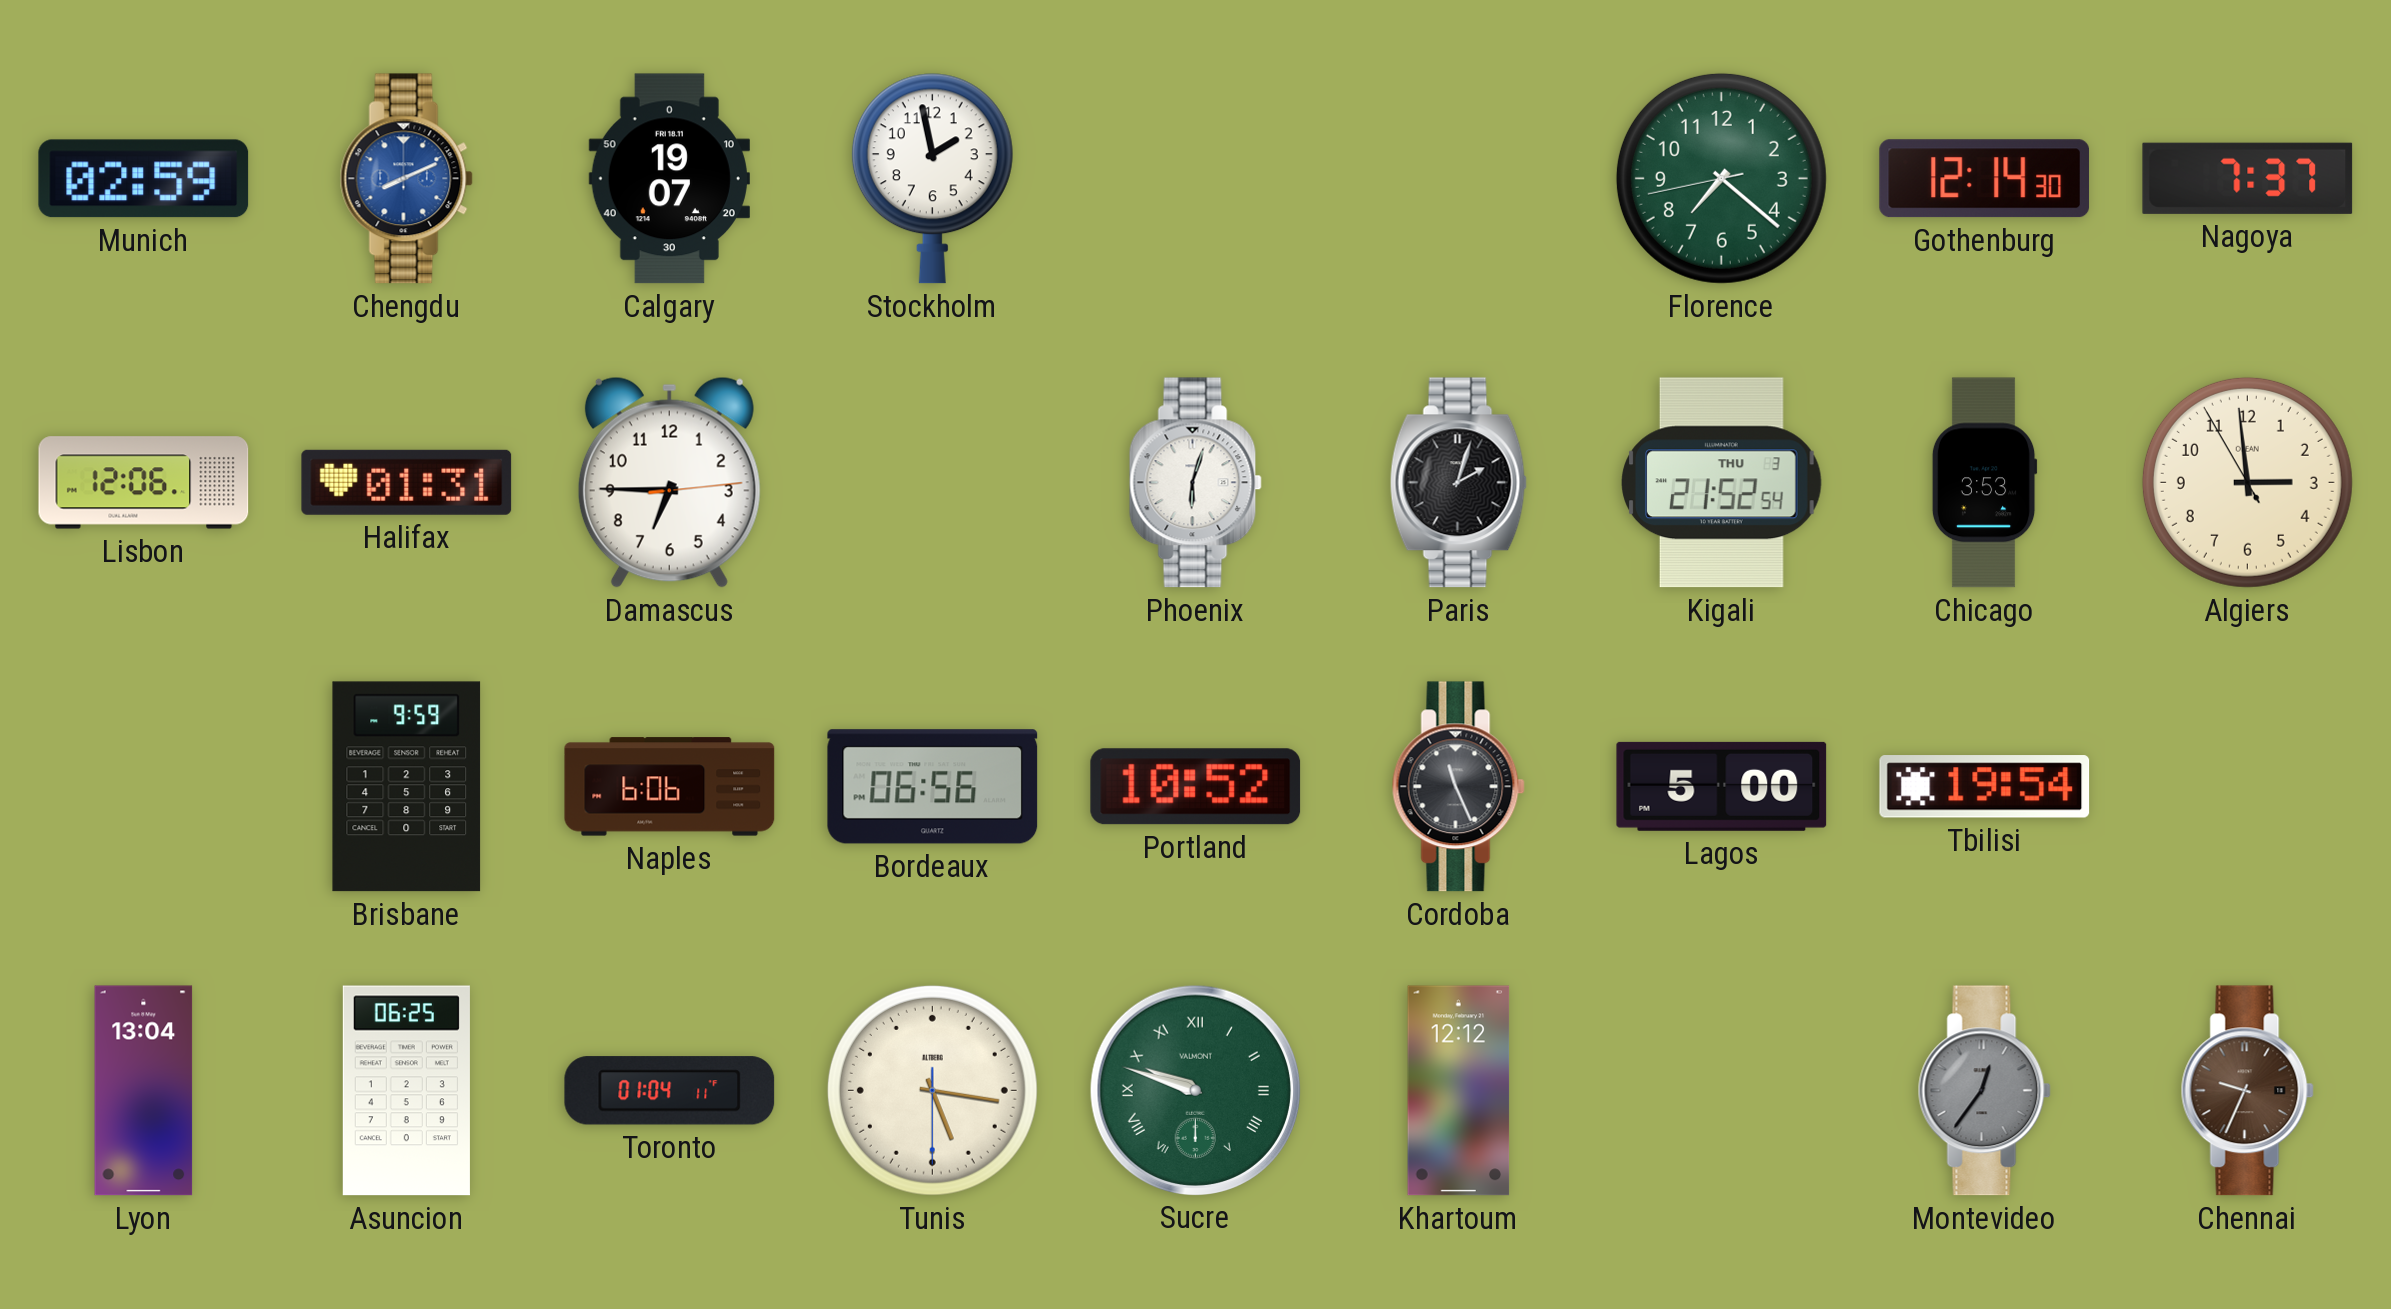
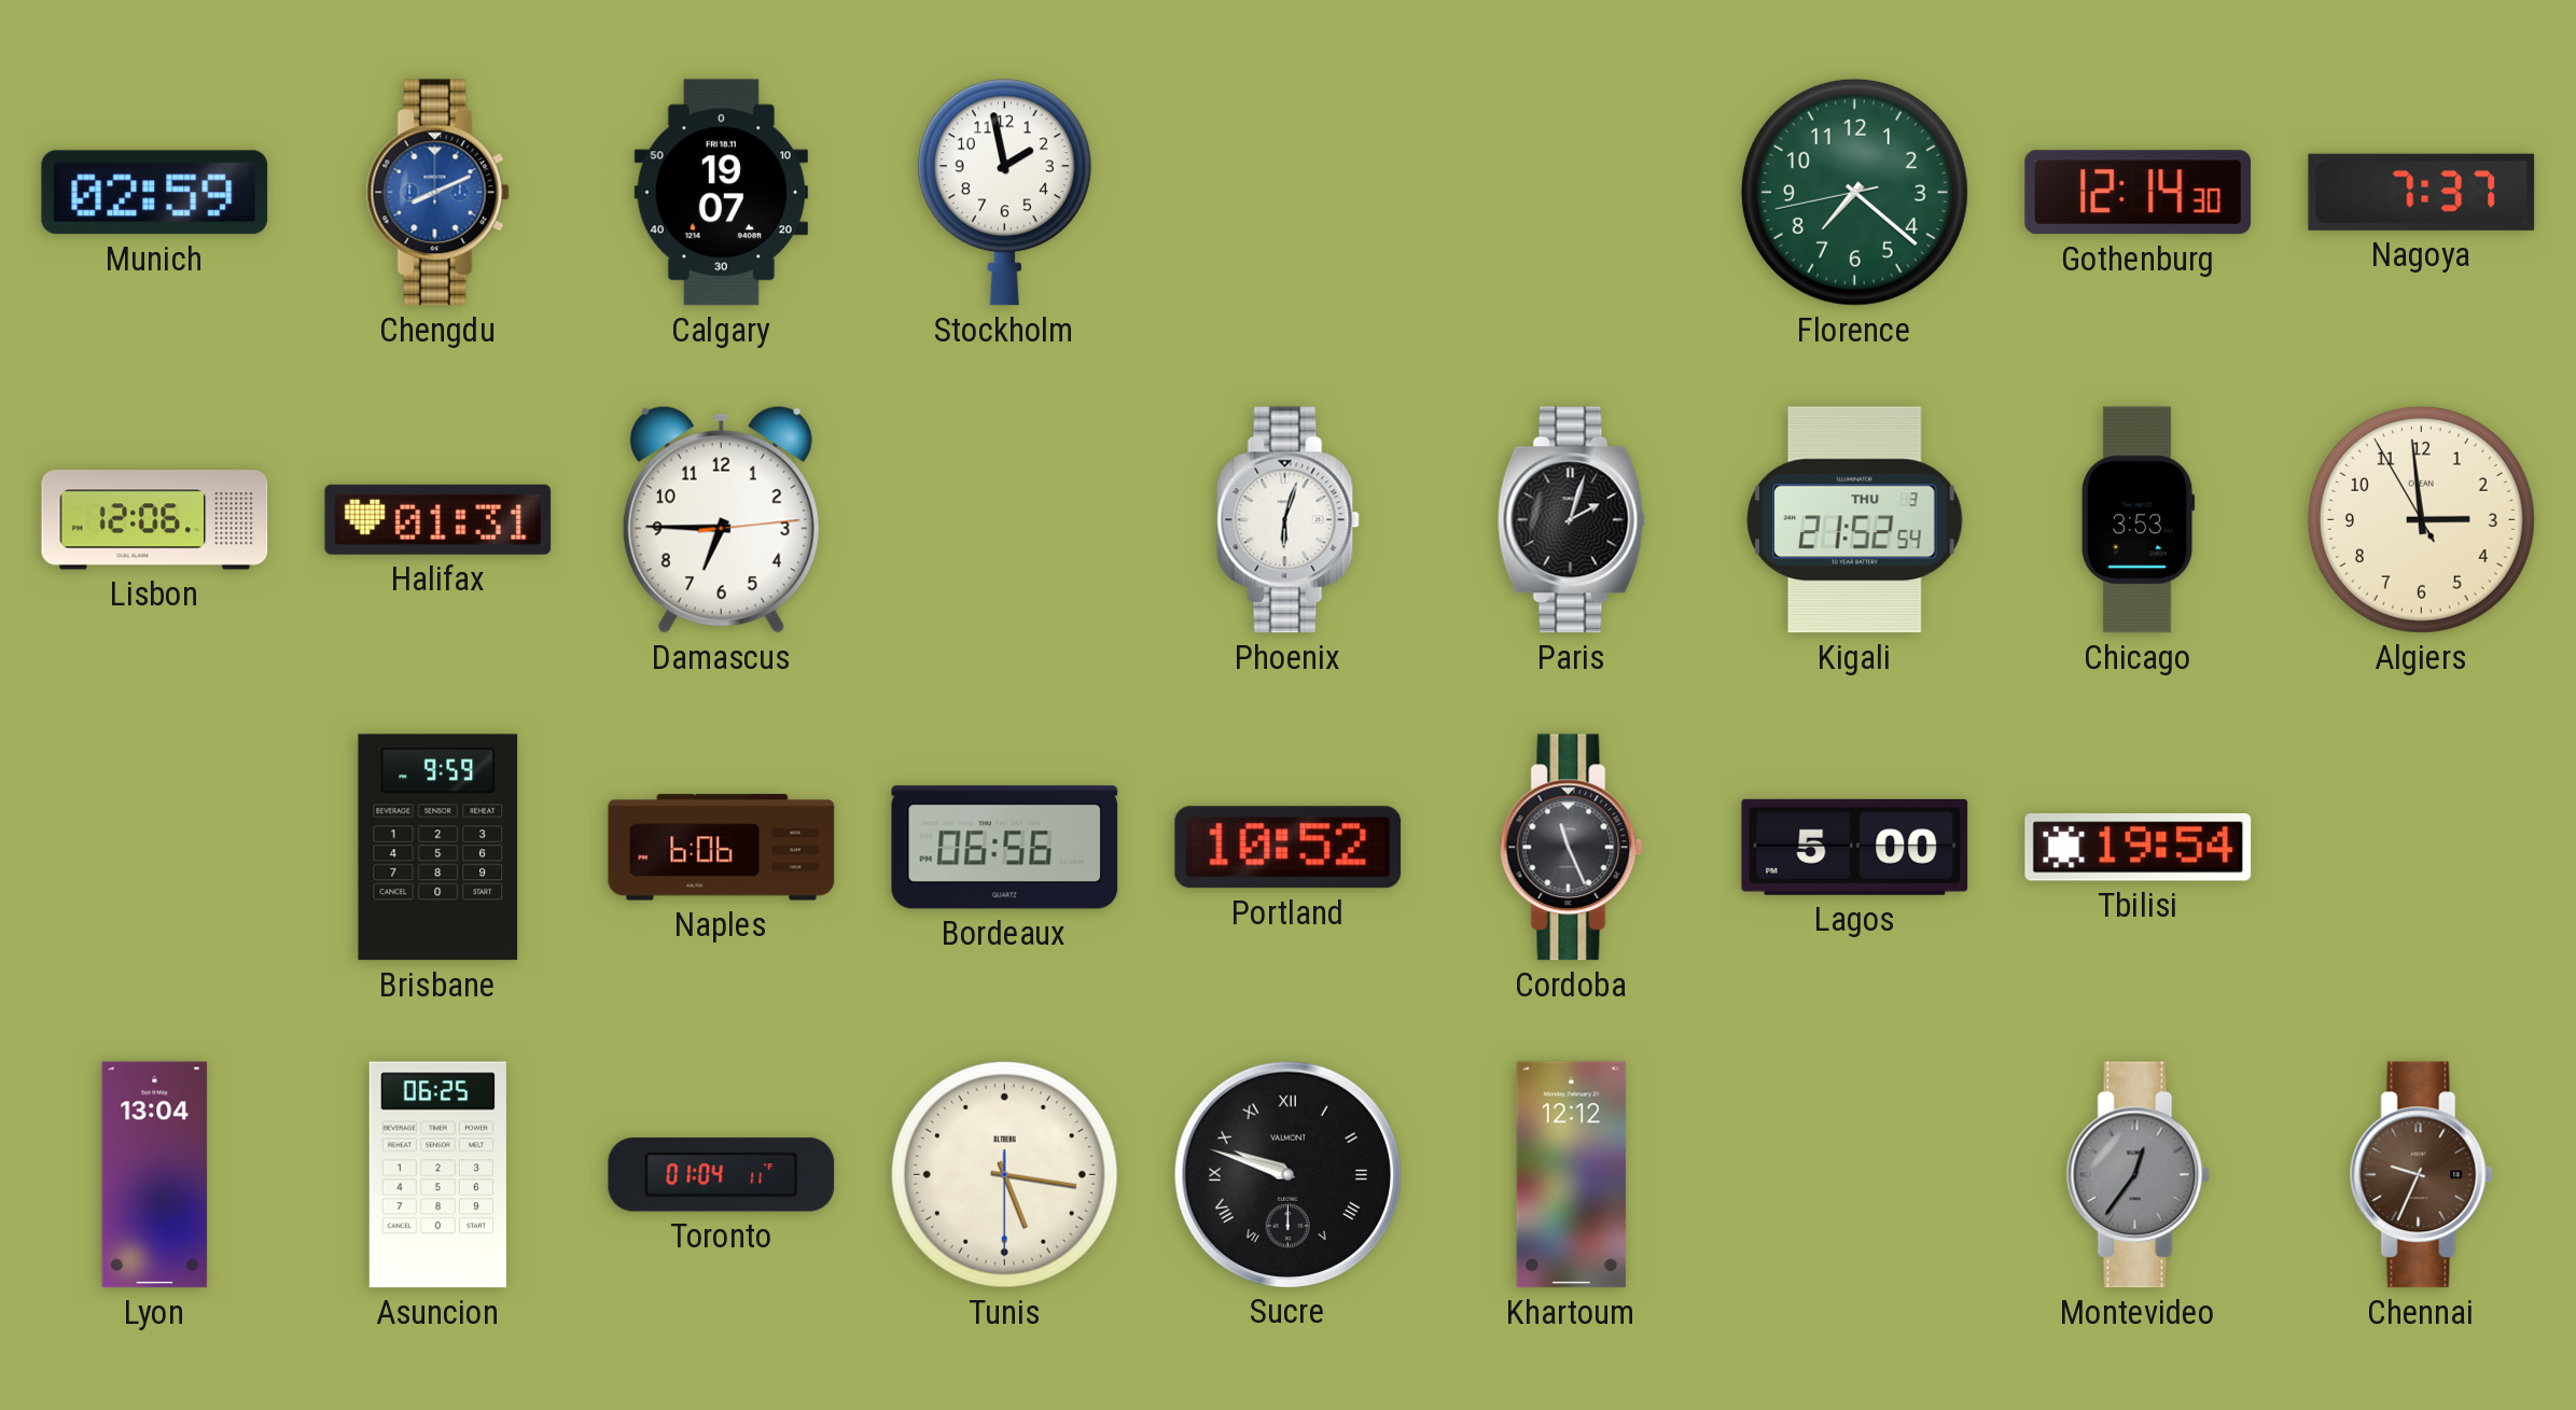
Sucre dial: green -> black (1287, 1174)
